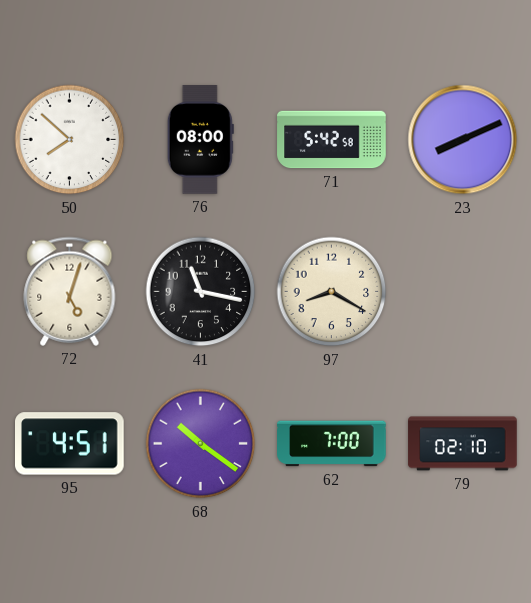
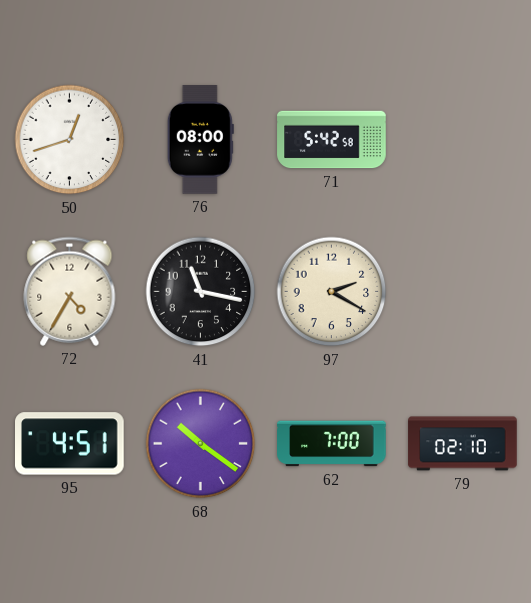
50: 7:52 -> 12:42 (70, 140)
23: 8:11 -> none (463, 140)
72: 5:03 -> 4:35 (70, 291)
97: 8:20 -> 2:20 (332, 292)
